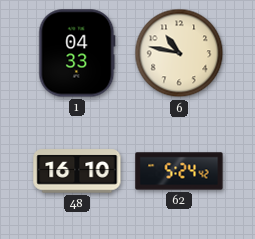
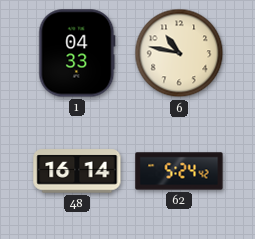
48: 16:10 -> 16:14 (77, 171)
